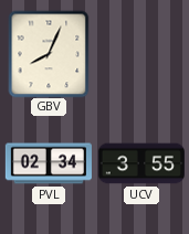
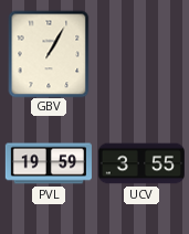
GBV: 8:04 -> 1:05 (49, 54)
PVL: 02:34 -> 19:59 (48, 163)
